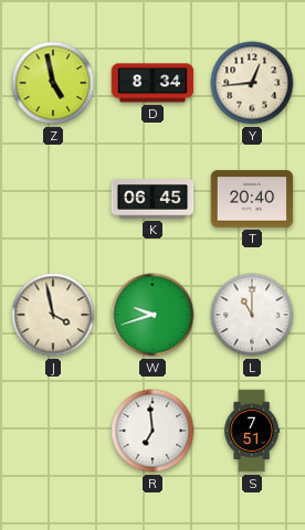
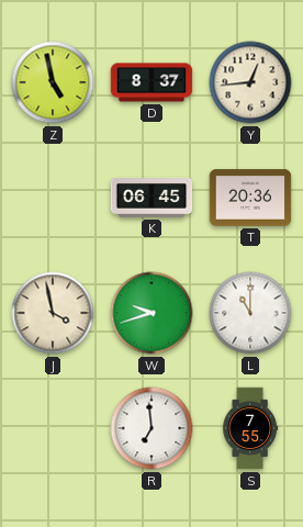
D: 8:34 -> 8:37 (151, 82)
T: 20:40 -> 20:36 (250, 198)
S: 7:51 -> 7:55 (250, 428)
